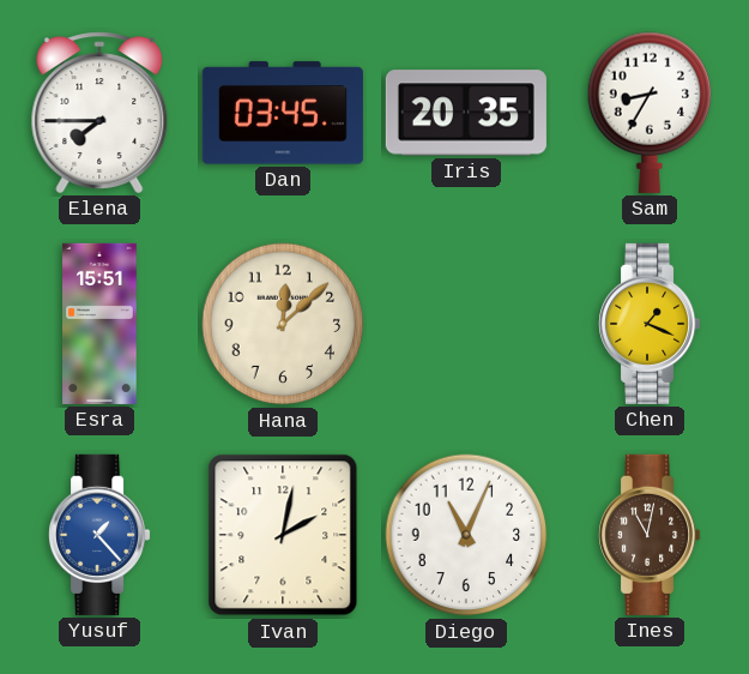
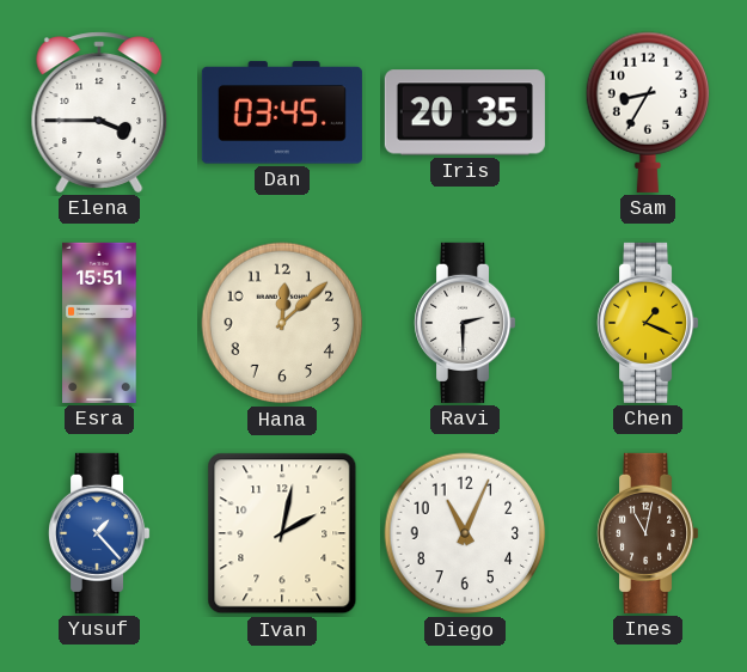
Elena: 7:45 -> 3:45 (99, 112)
Ravi: none -> 2:30 (466, 323)
